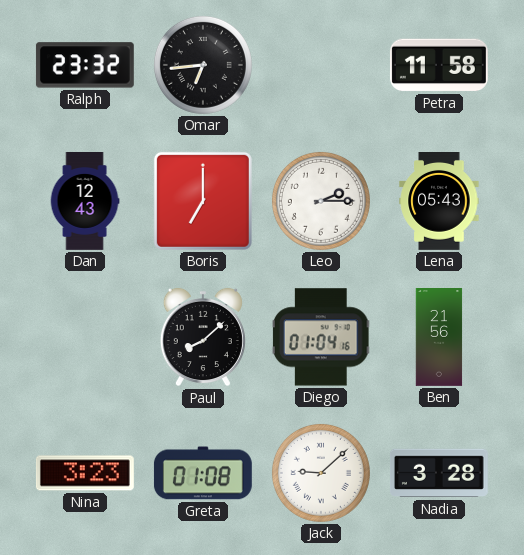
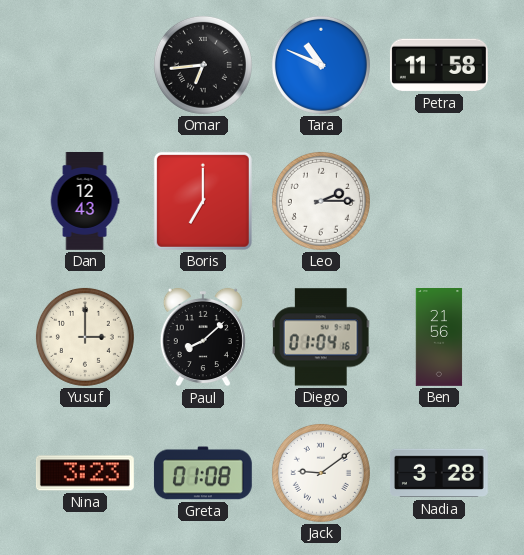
Ralph: 23:32 -> none (85, 65)
Tara: none -> 10:49 (321, 65)
Lena: 05:43 -> none (439, 202)
Yusuf: none -> 3:00 (85, 337)
Jack: 9:08 -> 9:09 (321, 473)
